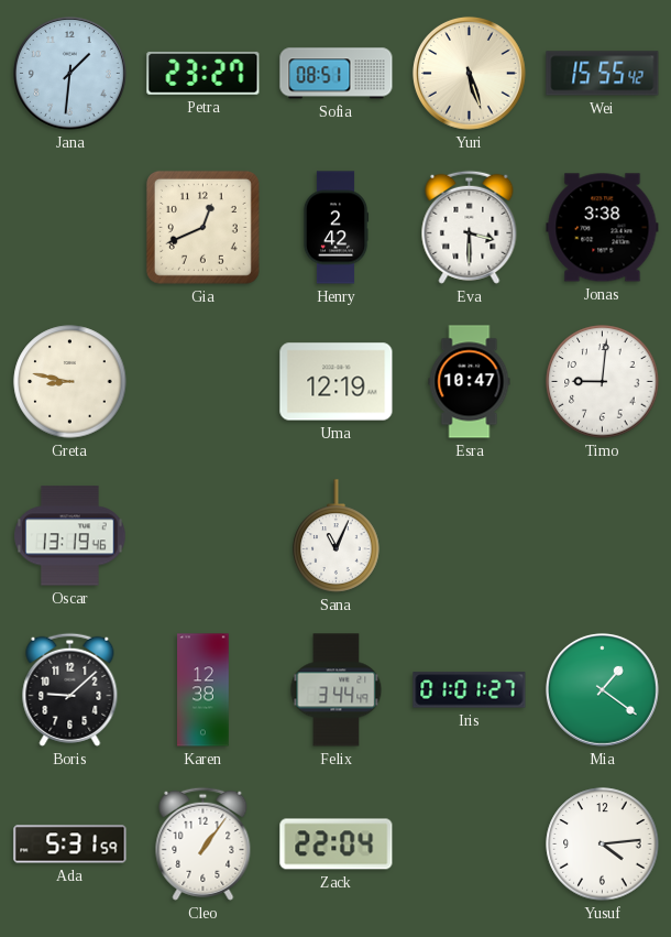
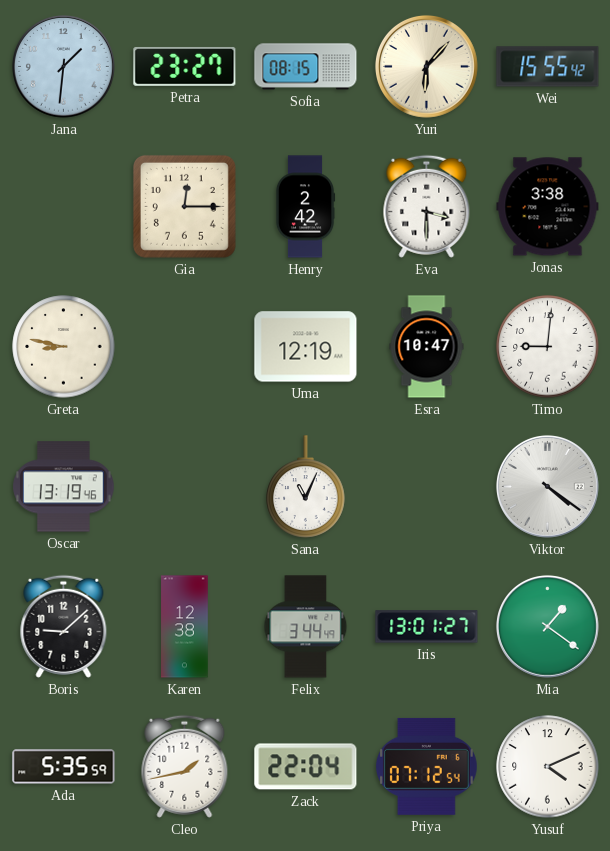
Sofia: 08:51 -> 08:15 (306, 67)
Yuri: 5:27 -> 6:07 (426, 66)
Gia: 12:41 -> 12:15 (184, 206)
Viktor: none -> 4:21 (547, 486)
Iris: 01:01 -> 13:01 (427, 627)
Ada: 5:31 -> 5:35 (64, 767)
Cleo: 1:06 -> 1:43 (185, 766)
Priya: none -> 07:12 (426, 766)
Yusuf: 4:14 -> 4:11 (548, 767)
